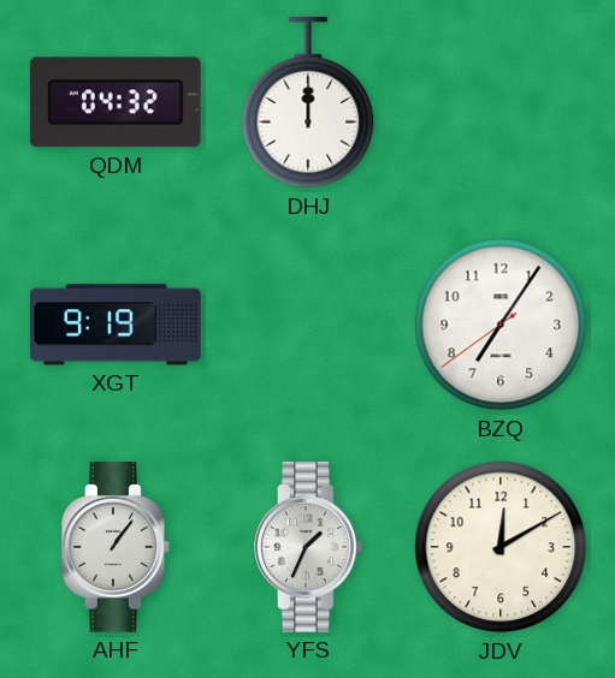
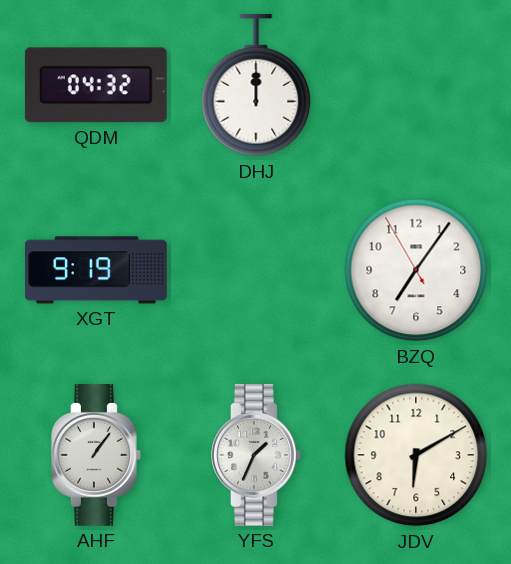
BZQ: 7:05:39 -> 7:05:55 (416, 270)
JDV: 12:10 -> 6:10 (416, 455)
